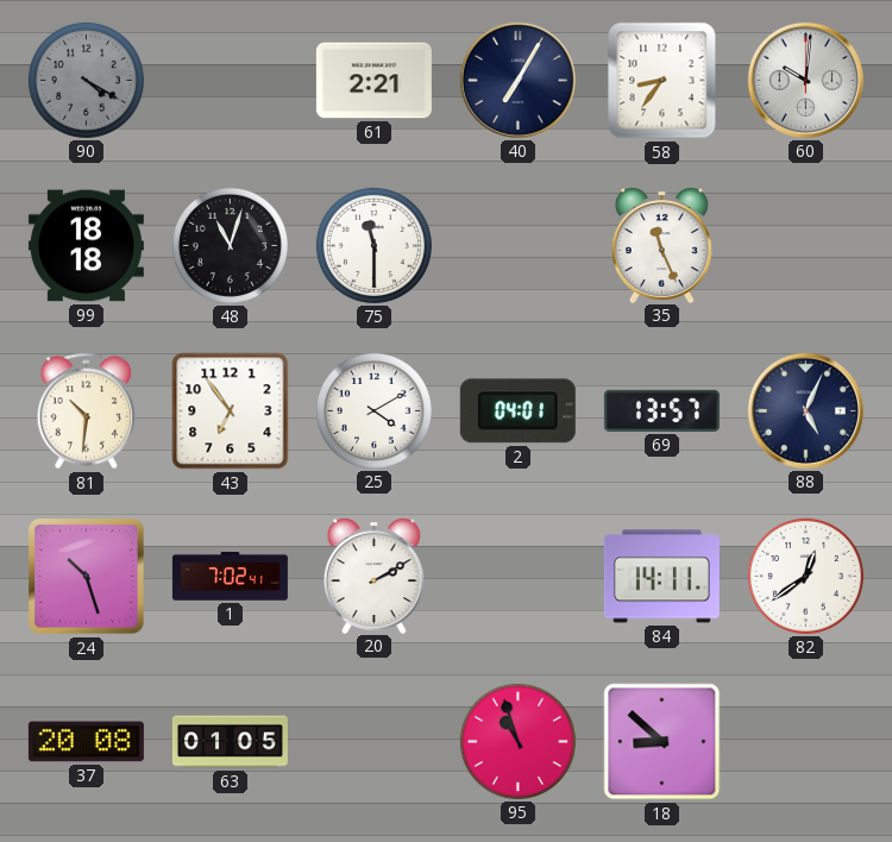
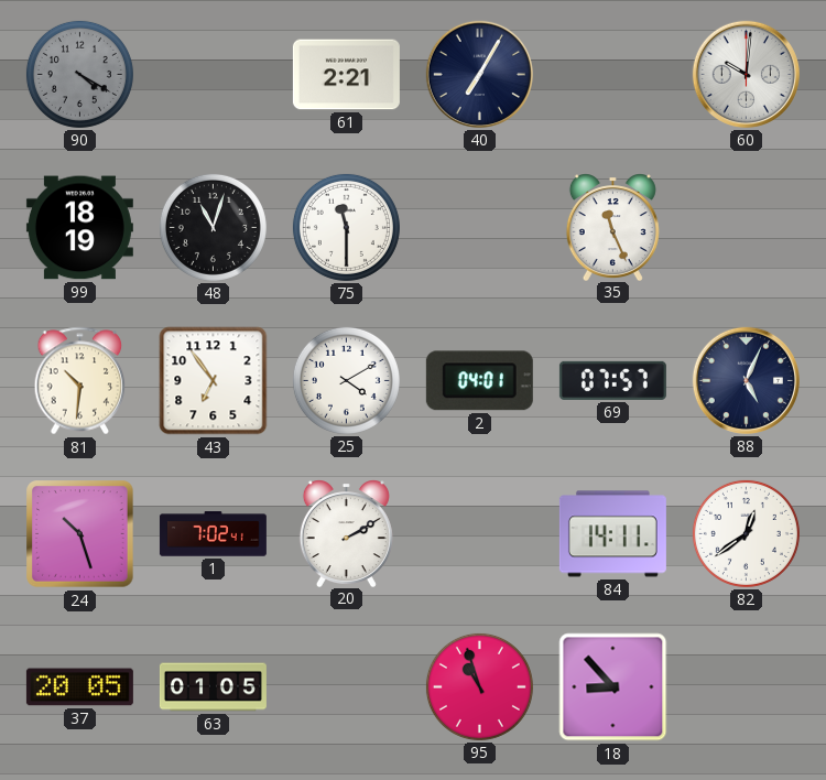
58: 8:36 -> none (662, 81)
99: 18:18 -> 18:19 (79, 228)
69: 13:57 -> 07:57 (612, 380)
37: 20:08 -> 20:05 (79, 687)
18: 8:52 -> 8:53 (613, 687)
